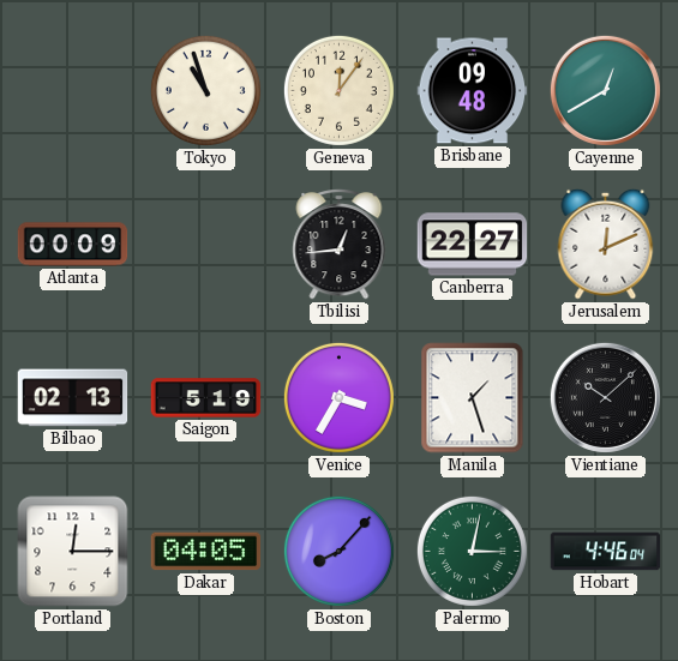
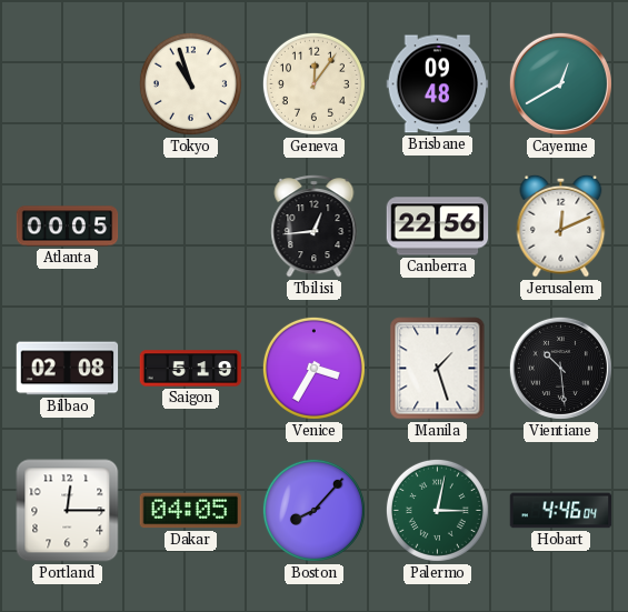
Atlanta: 00:09 -> 00:05 (68, 227)
Canberra: 22:27 -> 22:56 (438, 227)
Bilbao: 02:13 -> 02:08 (68, 369)
Vientiane: 10:08 -> 10:29 (560, 368)
